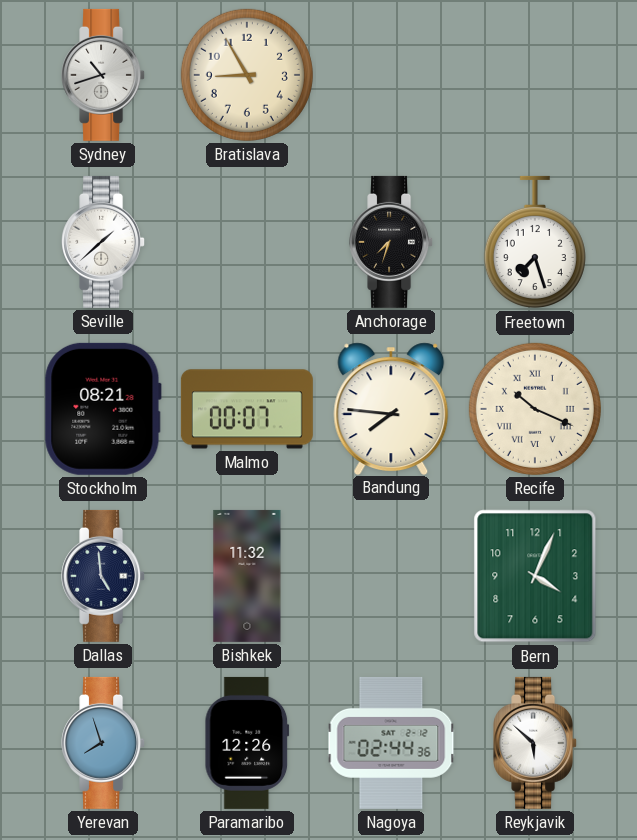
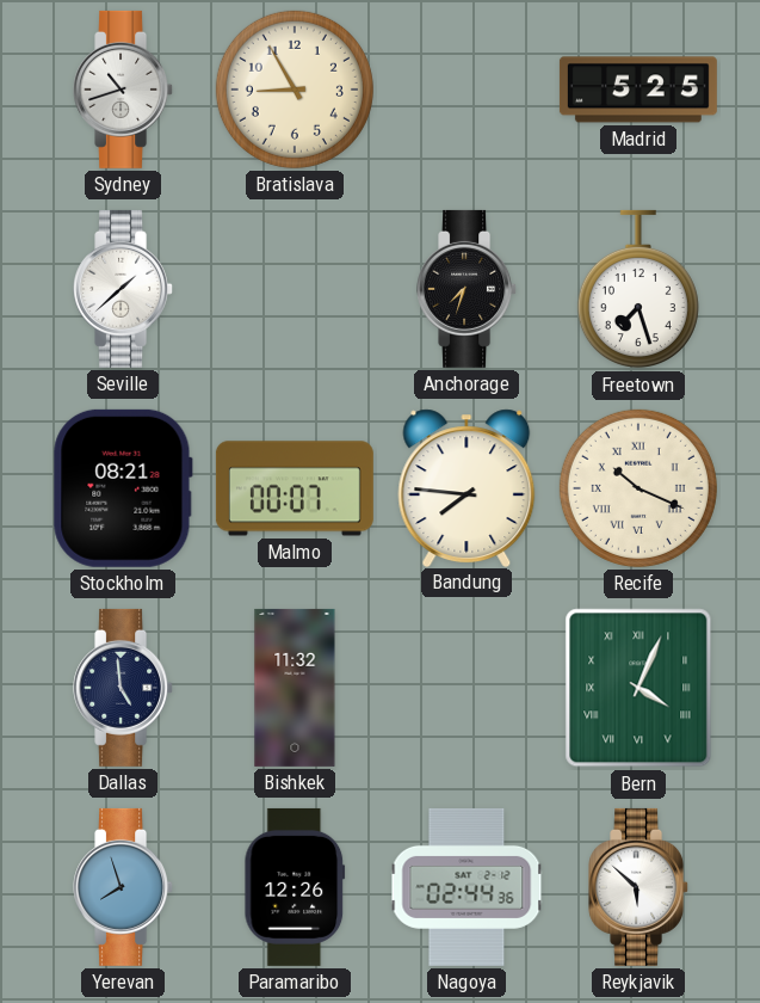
Madrid: none -> 5:25 (638, 90)
Bern numerals: Arabic -> Roman (638, 688)
